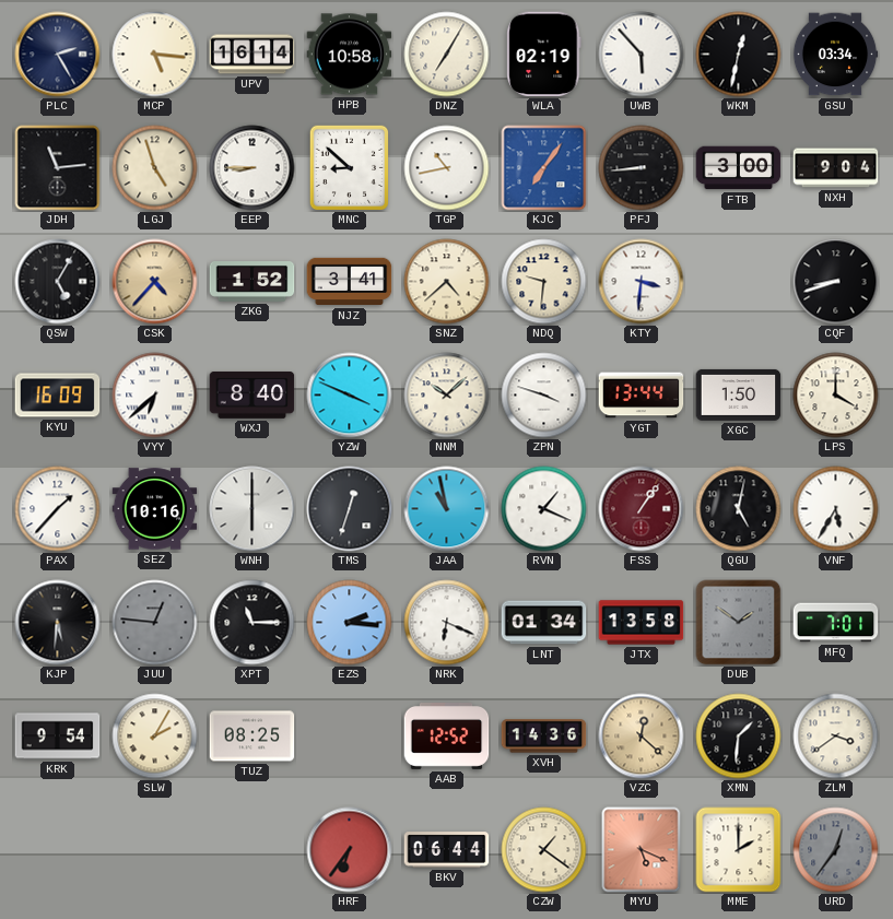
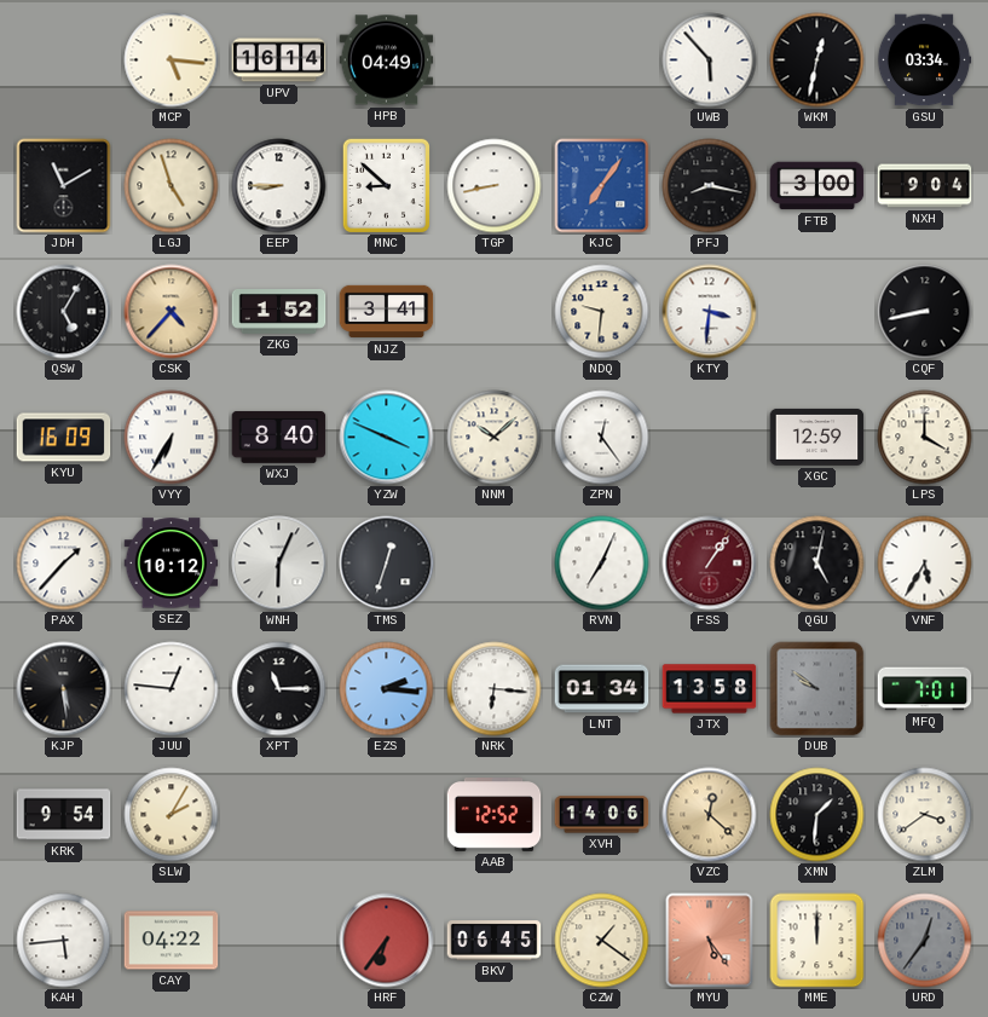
PLC: 2:25 -> none (58, 55)
HPB: 10:58 -> 04:49 (387, 60)
DNZ: 7:05 -> none (447, 55)
WLA: 02:19 -> none (544, 55)
JDH: 11:14 -> 11:10 (64, 186)
TGP: 10:43 -> 8:43 (495, 186)
PFJ: 8:44 -> 8:17 (710, 186)
SNZ: 4:38 -> none (447, 282)
CQF: 8:42 -> 8:43 (925, 312)
VYY: 6:38 -> 6:35 (172, 438)
ZPN: 3:48 -> 12:24 (602, 438)
YGT: 13:44 -> none (642, 396)
XGC: 1:50 -> 12:59 (817, 437)
SEZ: 10:16 -> 10:12 (172, 564)
WNH: 6:00 -> 6:04 (279, 564)
JAA: 10:58 -> none (447, 509)
RVN: 1:19 -> 7:04 (602, 564)
KJP: 5:31 -> 5:29 (64, 689)
JUU dial: grey -> white (172, 689)
NRK: 6:19 -> 6:16 (495, 689)
DUB: 1:51 -> 9:51 (817, 689)
TUZ: 08:25 -> none (252, 737)
XVH: 14:36 -> 14:06 (602, 815)
KAH: none -> 5:44 (64, 941)
CAY: none -> 04:22 (172, 941)
BKV: 06:44 -> 06:45 (495, 941)
MYU: 5:19 -> 5:24 (710, 941)
MME: 2:00 -> 12:00 (817, 941)
